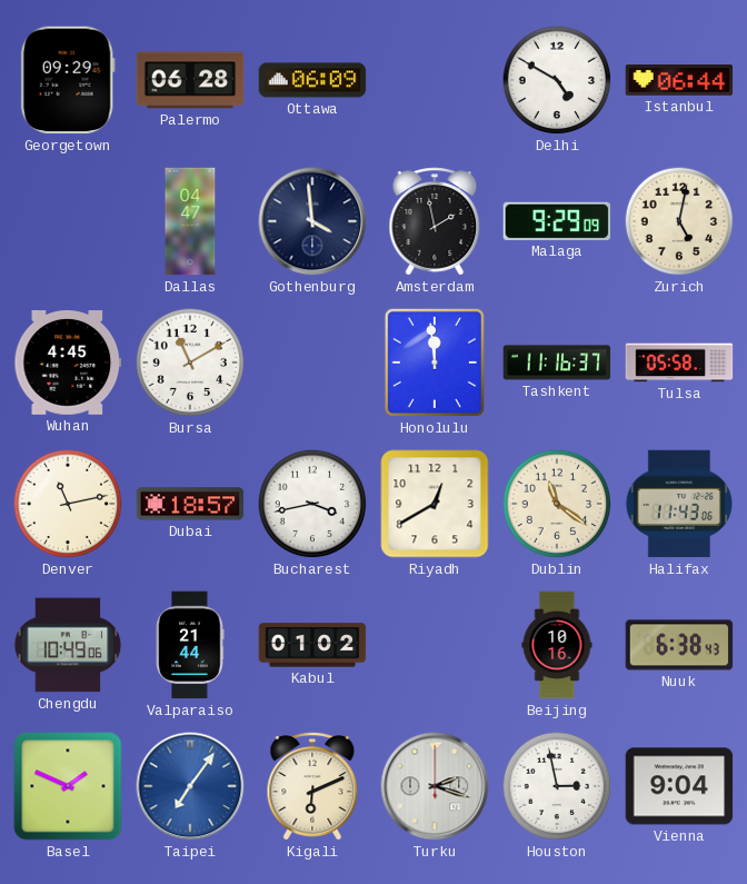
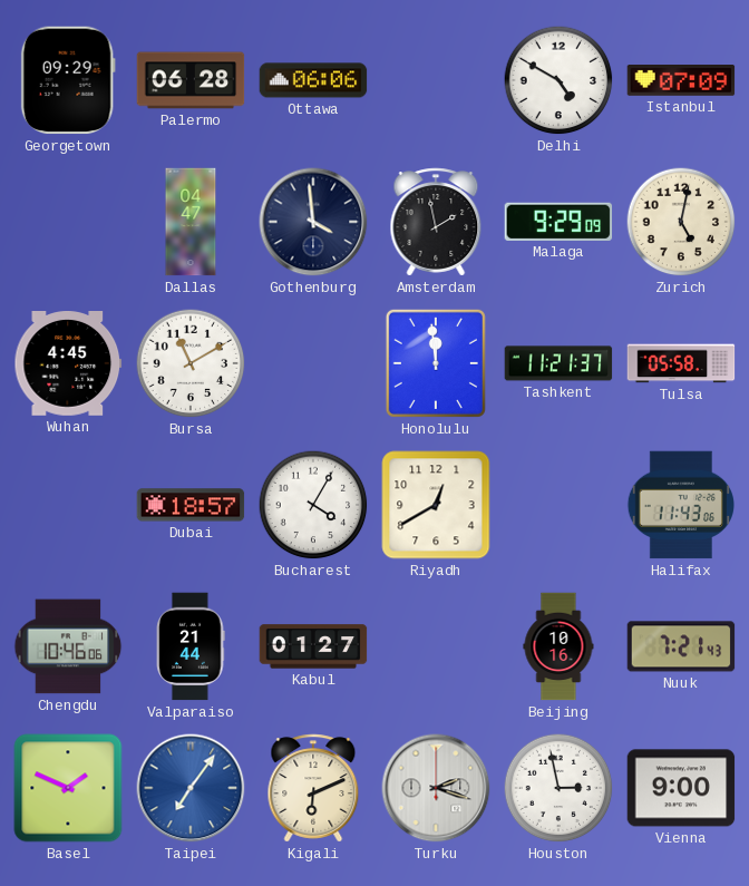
Ottawa: 06:09 -> 06:06 (313, 80)
Istanbul: 06:44 -> 07:09 (681, 81)
Tashkent: 11:16 -> 11:21 (558, 363)
Denver: 11:13 -> none (68, 504)
Bucharest: 3:43 -> 4:05 (313, 505)
Dublin: 11:21 -> none (557, 504)
Chengdu: 10:49 -> 10:46 (68, 646)
Kabul: 01:02 -> 01:27 (313, 646)
Nuuk: 6:38 -> 7:21 (681, 646)
Vienna: 9:04 -> 9:00 (681, 788)
